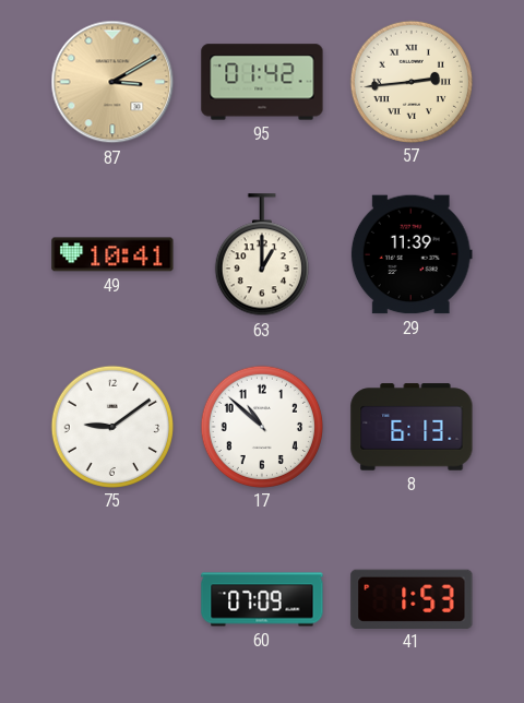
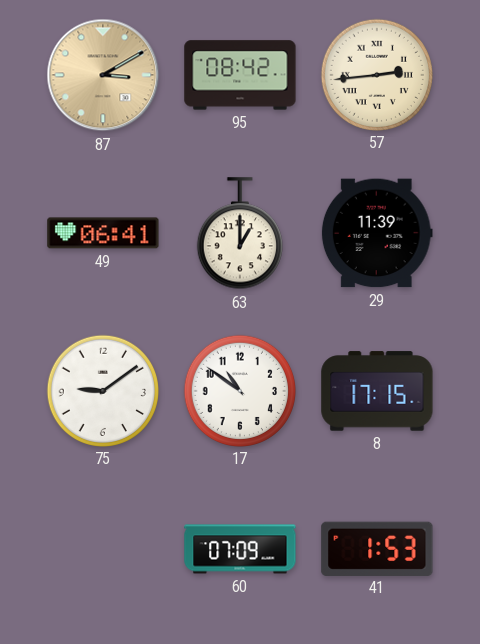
95: 01:42 -> 08:42 (240, 75)
49: 10:41 -> 06:41 (103, 233)
17: 10:52 -> 10:51 (239, 390)
8: 6:13 -> 17:15 (377, 391)
